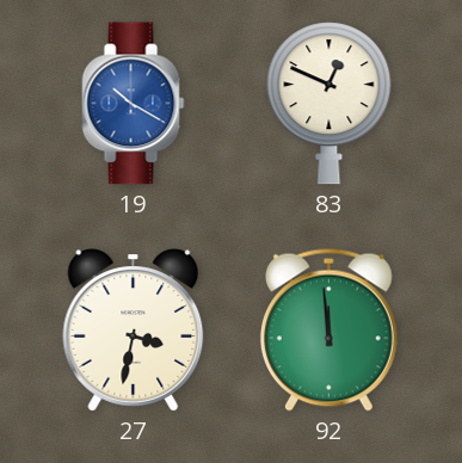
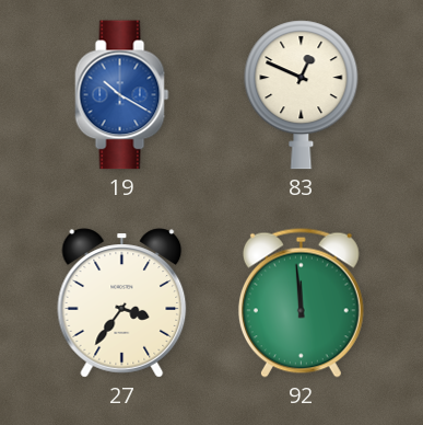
27: 3:32 -> 3:36 (122, 303)
